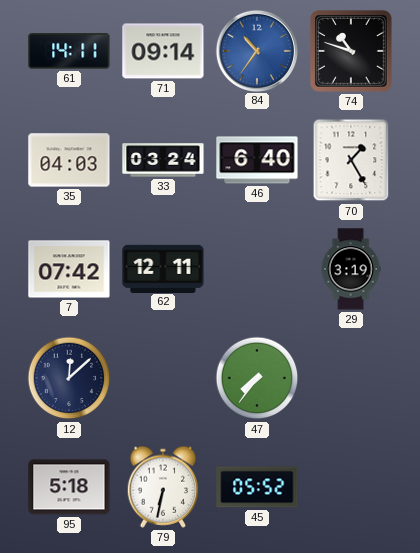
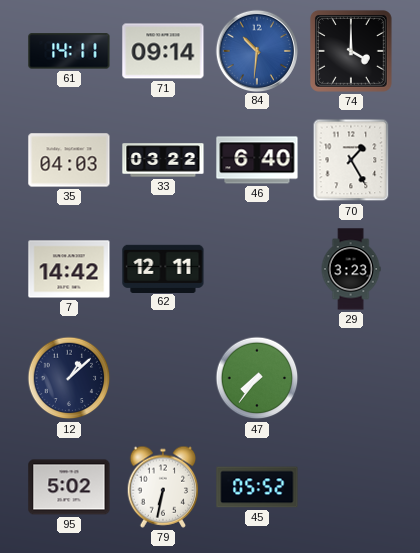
84: 10:36 -> 10:31 (256, 50)
74: 10:48 -> 4:00 (351, 51)
33: 03:24 -> 03:22 (163, 160)
7: 07:42 -> 14:42 (69, 269)
29: 3:19 -> 3:23 (351, 269)
12: 12:08 -> 1:08 (69, 378)
95: 5:18 -> 5:02 (69, 487)
